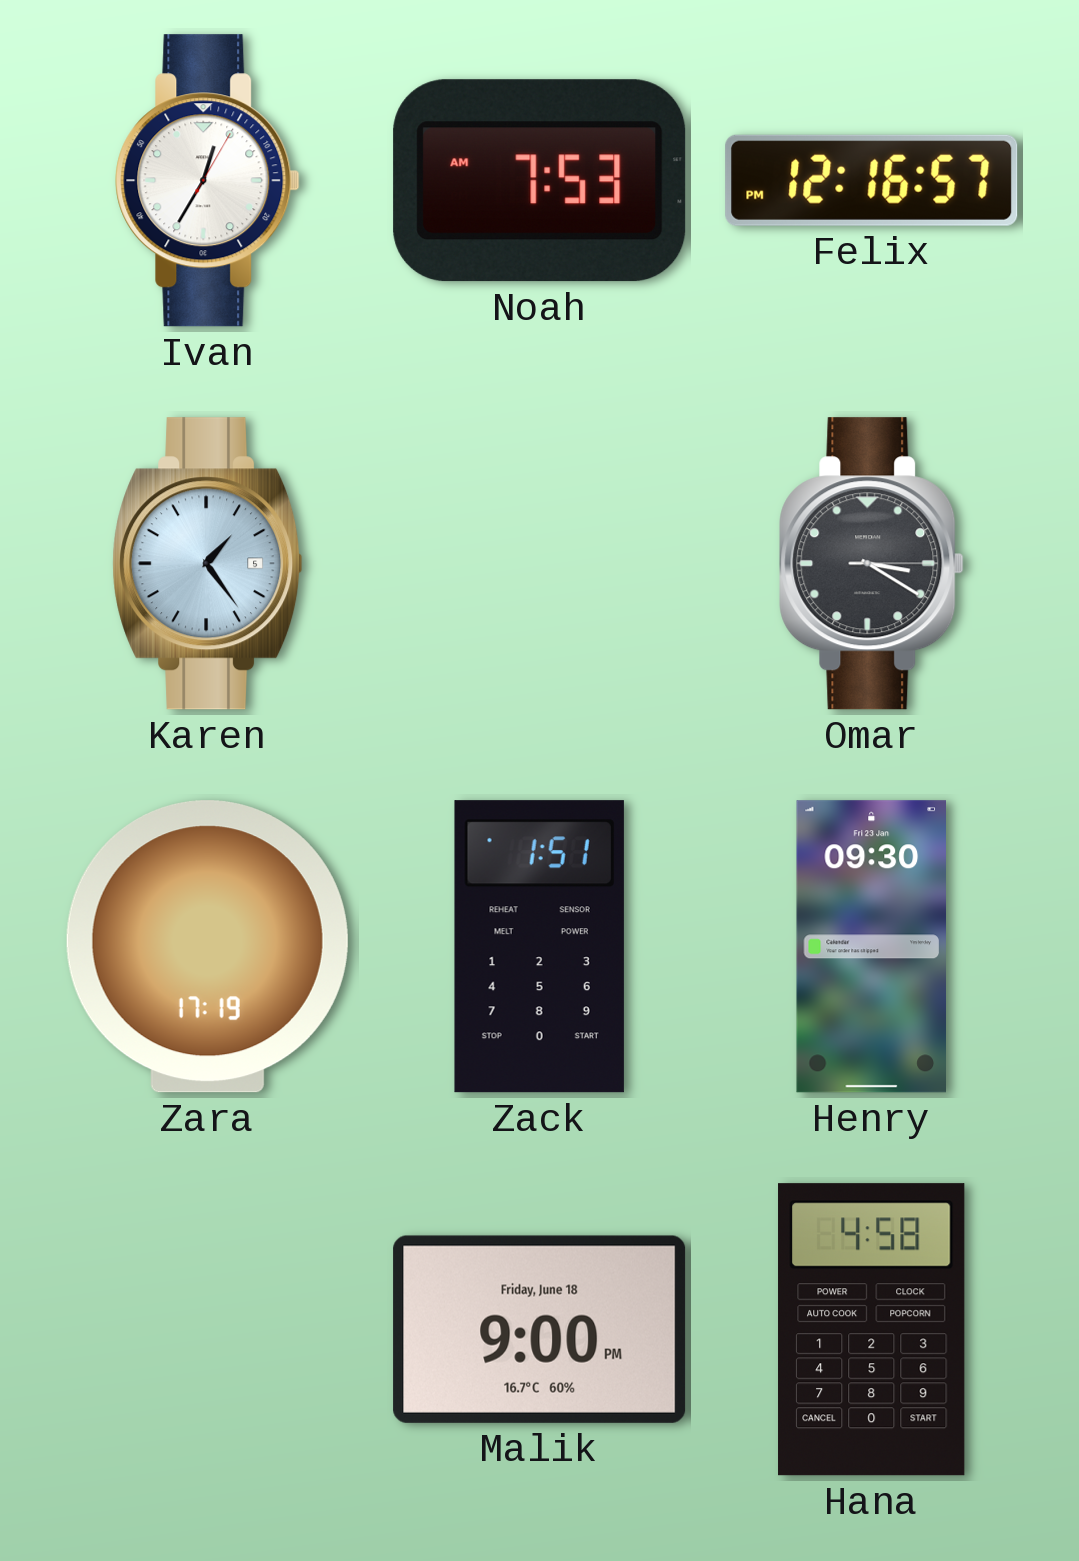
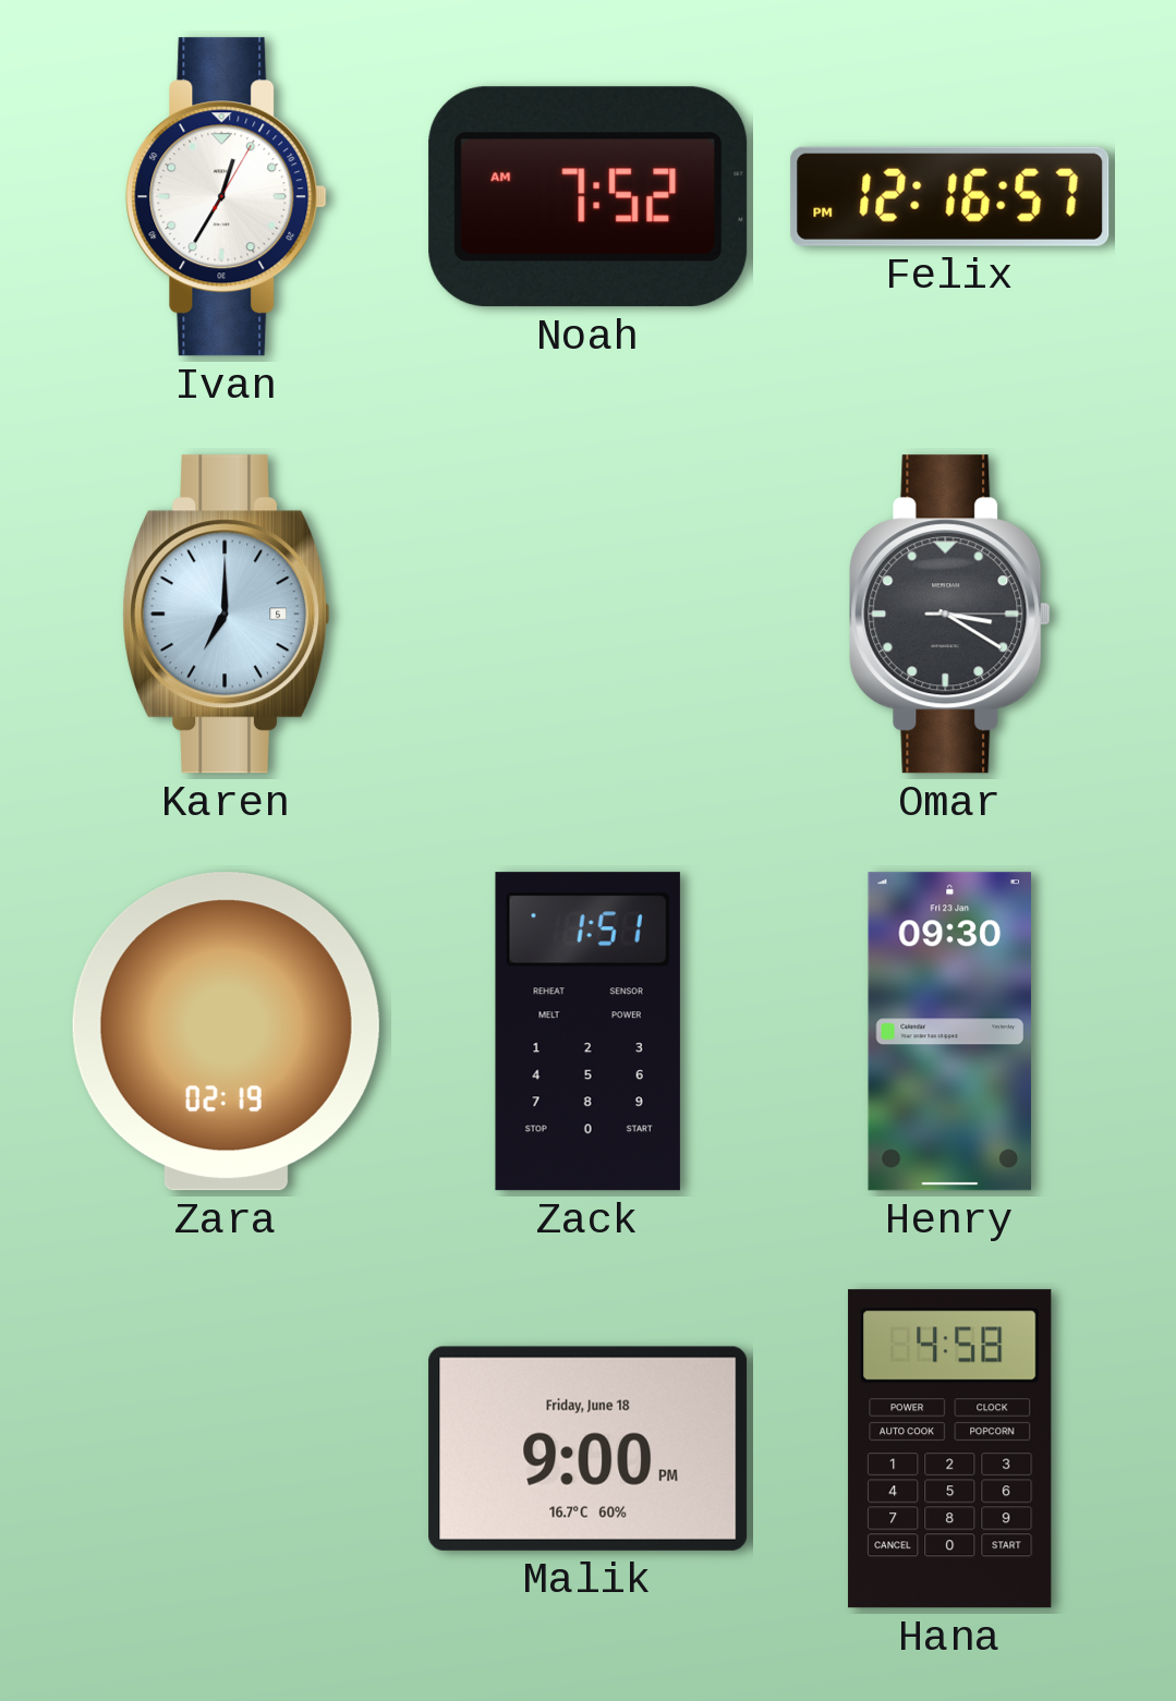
Noah: 7:53 -> 7:52 (589, 197)
Karen: 1:24 -> 7:00 (227, 615)
Zara: 17:19 -> 02:19 (226, 1032)
